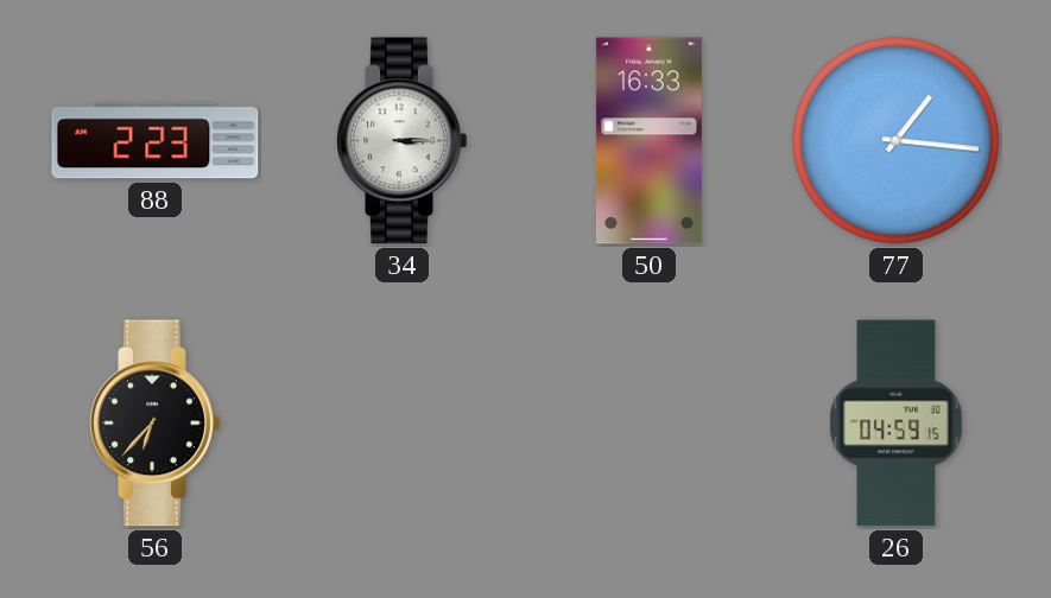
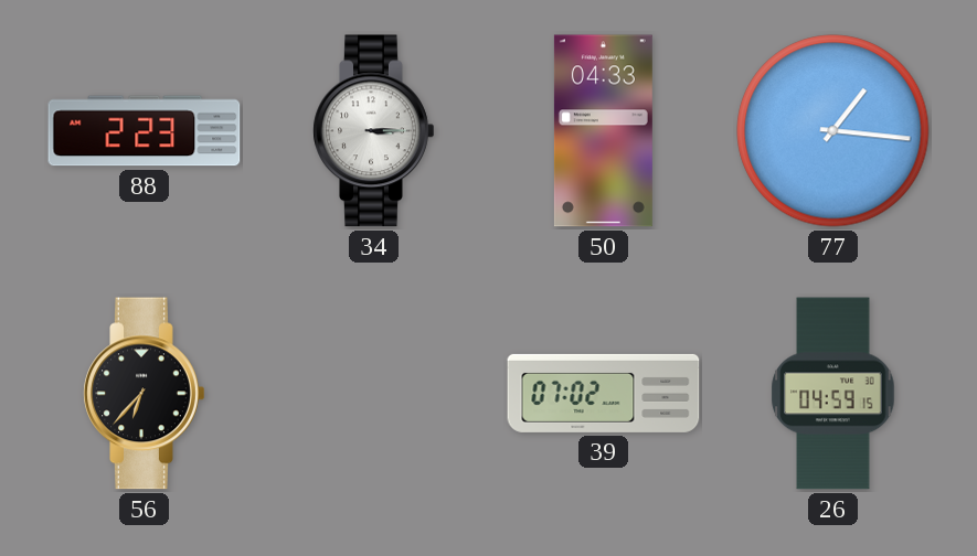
50: 16:33 -> 04:33 (603, 131)
39: none -> 07:02 (604, 393)
